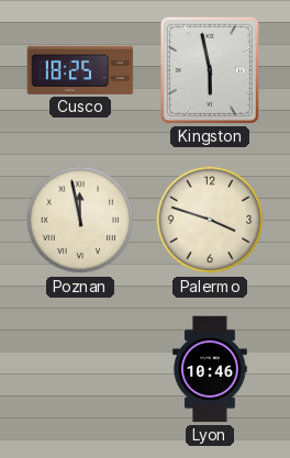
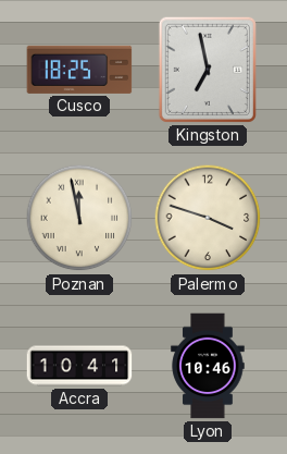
Kingston: 5:58 -> 6:58 (208, 70)
Accra: none -> 10:41 (79, 366)
